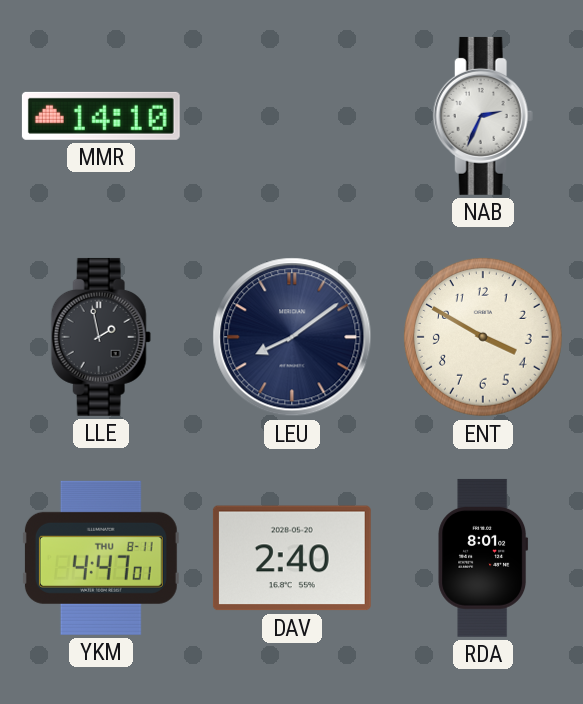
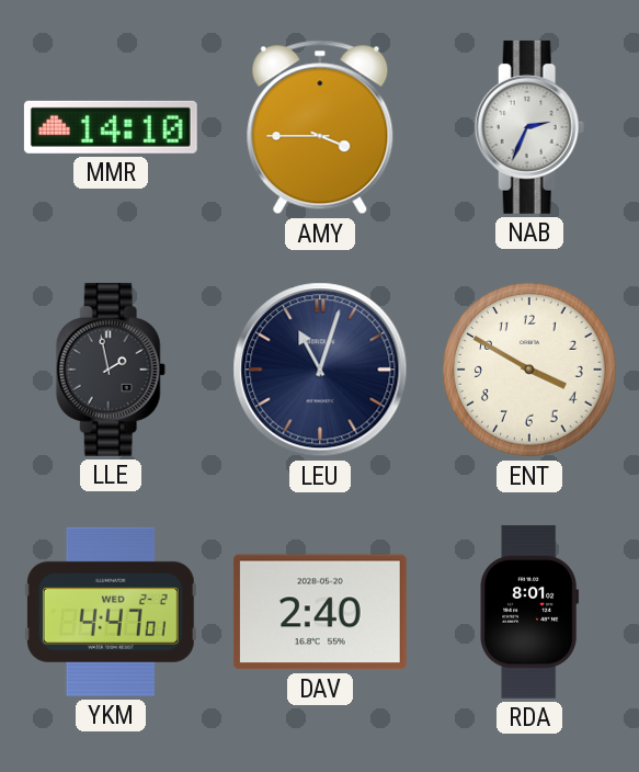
AMY: none -> 3:45 (320, 127)
LEU: 8:09 -> 11:03 (320, 370)
YKM date: THU 8-11 -> WED 2-2 (111, 612)
